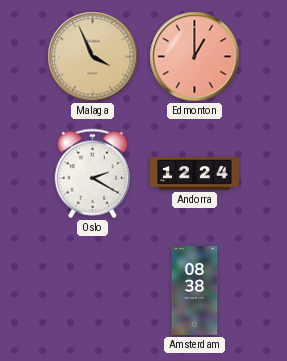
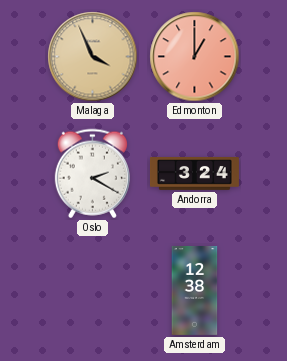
Andorra: 12:24 -> 3:24 (194, 174)
Amsterdam: 08:38 -> 12:38 (195, 290)
